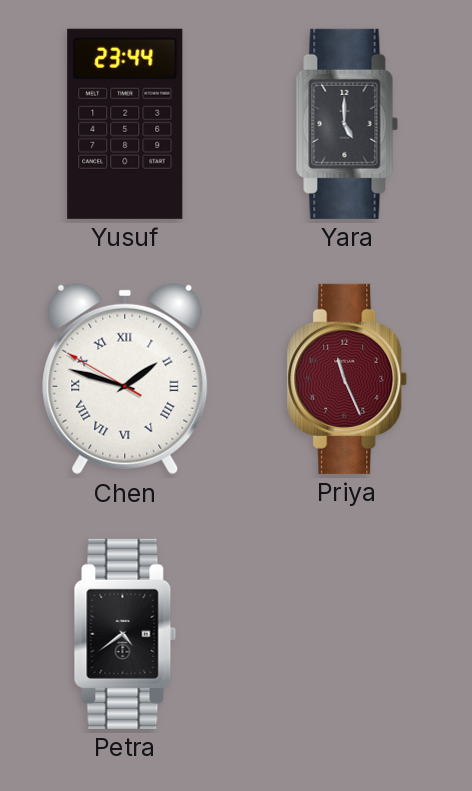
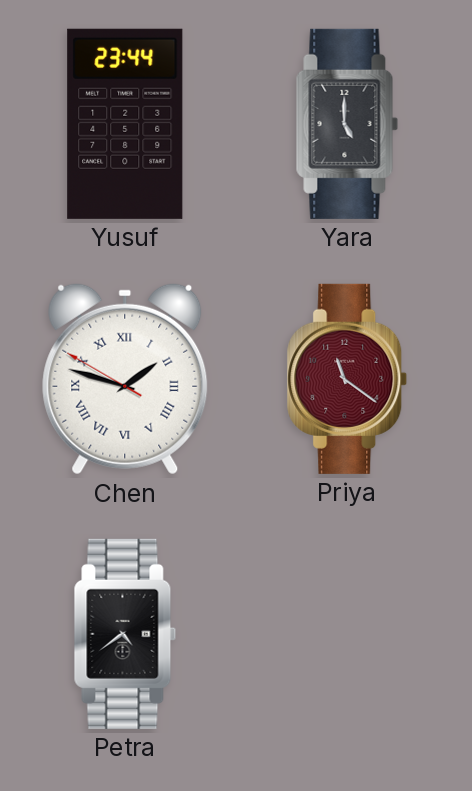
Priya: 11:26 -> 11:21 (347, 379)
